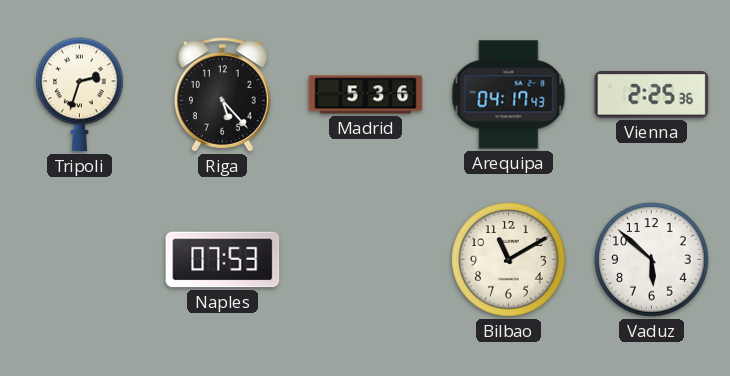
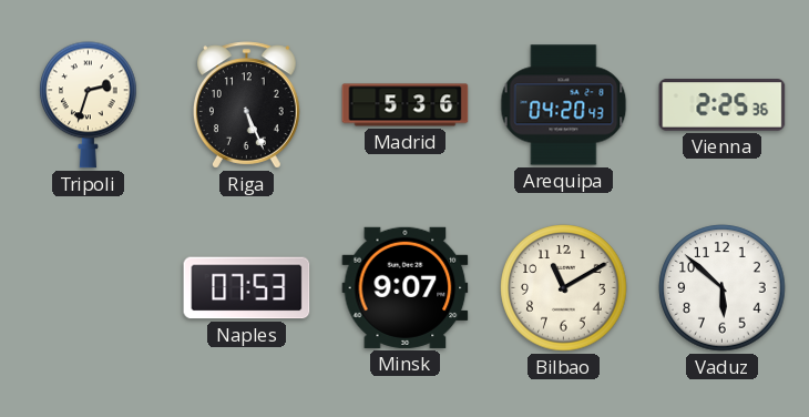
Riga: 5:23 -> 5:26 (247, 105)
Arequipa: 04:17 -> 04:20 (564, 105)
Minsk: none -> 9:07 (406, 287)
